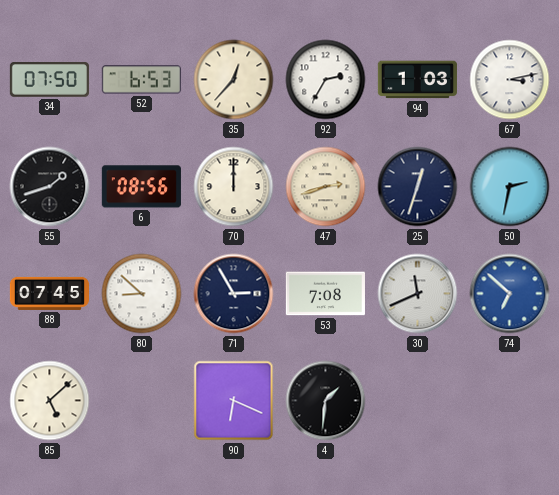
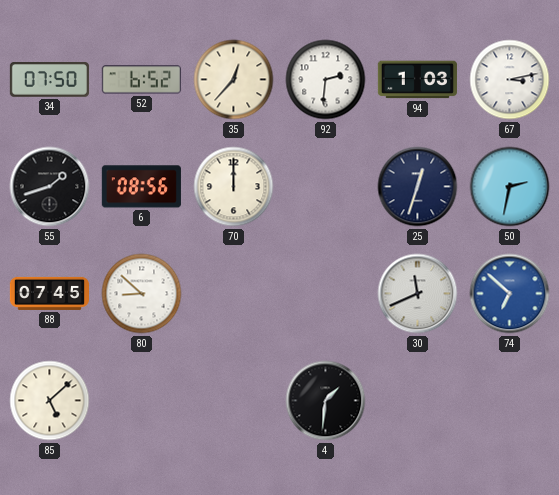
52: 6:53 -> 6:52 (141, 80)
92: 2:35 -> 2:31 (326, 80)
47: 2:42 -> none (326, 187)
71: 2:55 -> none (234, 294)
53: 7:08 -> none (325, 294)
90: 6:19 -> none (234, 401)
